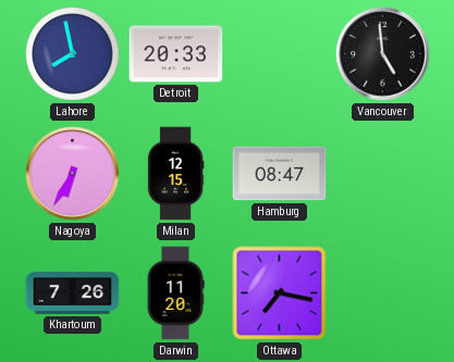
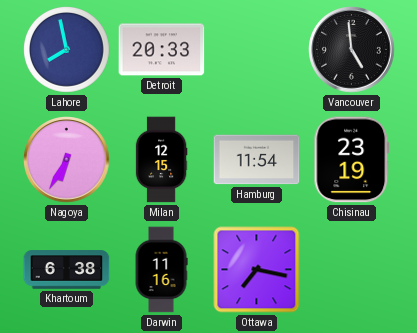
Hamburg: 08:47 -> 11:54 (257, 160)
Chisinau: none -> 23:19 (352, 160)
Khartoum: 7:26 -> 6:38 (67, 270)
Darwin: 11:20 -> 11:16 (161, 270)
